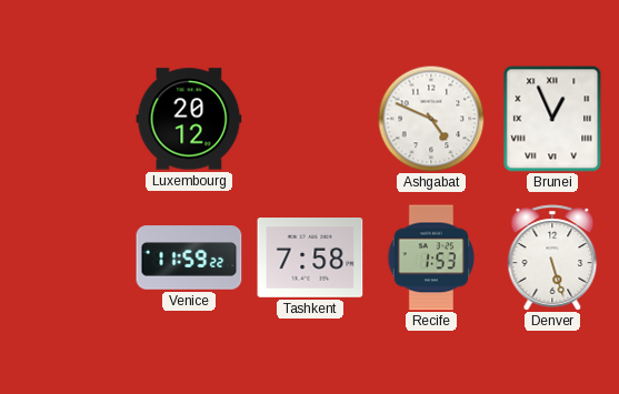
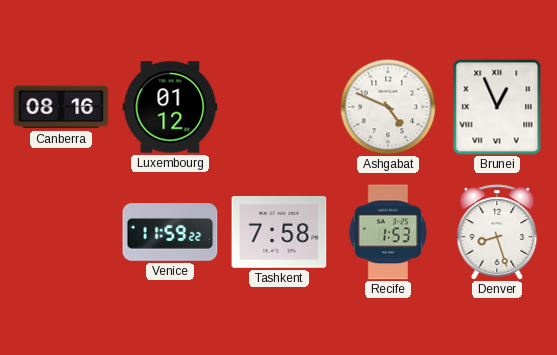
Canberra: none -> 08:16 (61, 107)
Luxembourg: 20:12 -> 01:12 (170, 107)
Denver: 5:27 -> 8:27 (497, 232)
